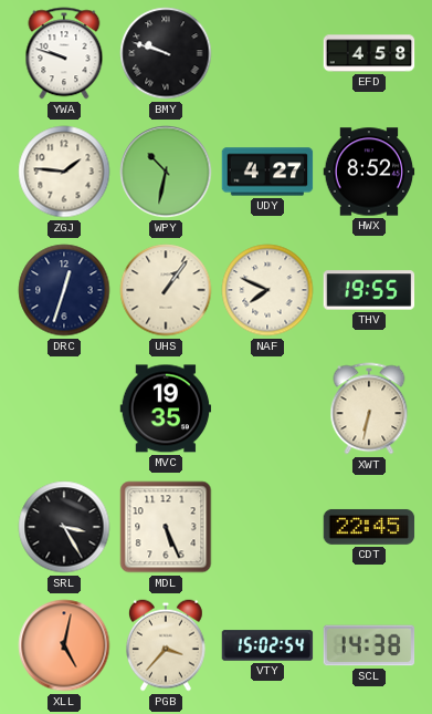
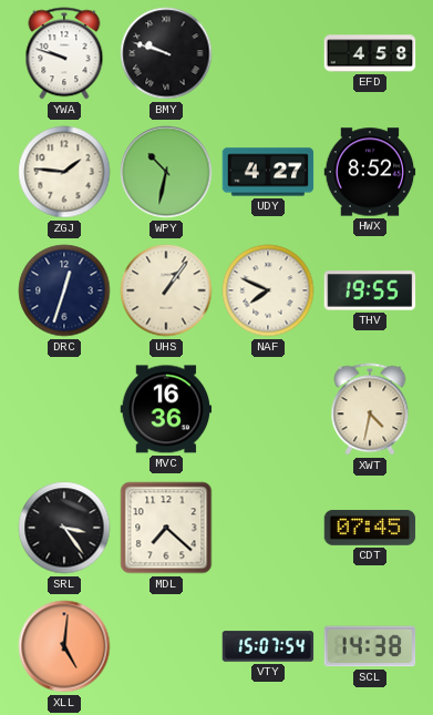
MVC: 19:35 -> 16:36 (166, 409)
XWT: 6:32 -> 4:32 (370, 409)
SRL: 3:25 -> 3:24 (64, 528)
MDL: 5:26 -> 7:22 (166, 528)
CDT: 22:45 -> 07:45 (370, 528)
XLL: 5:02 -> 5:01 (64, 646)
PGB: 3:37 -> none (166, 645)
VTY: 15:02 -> 15:07 (268, 646)
